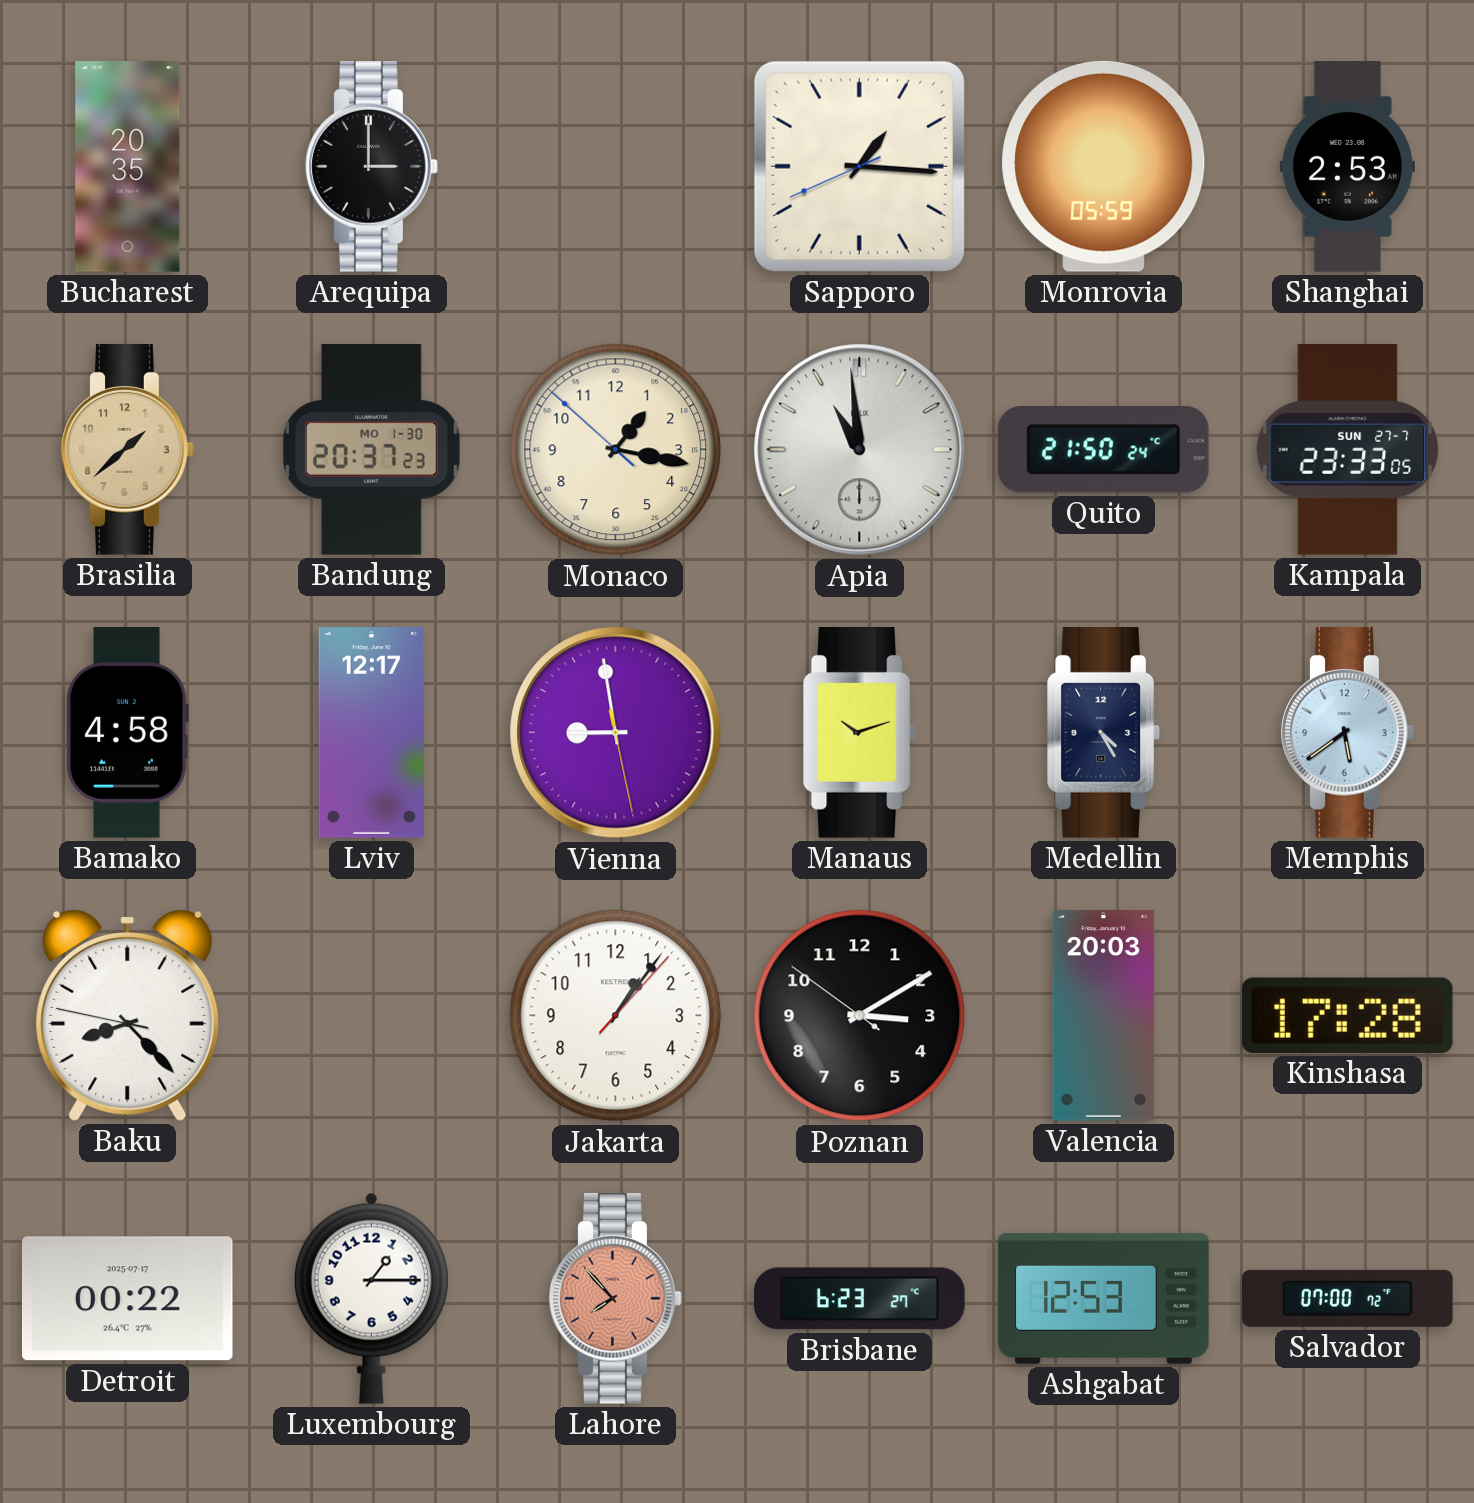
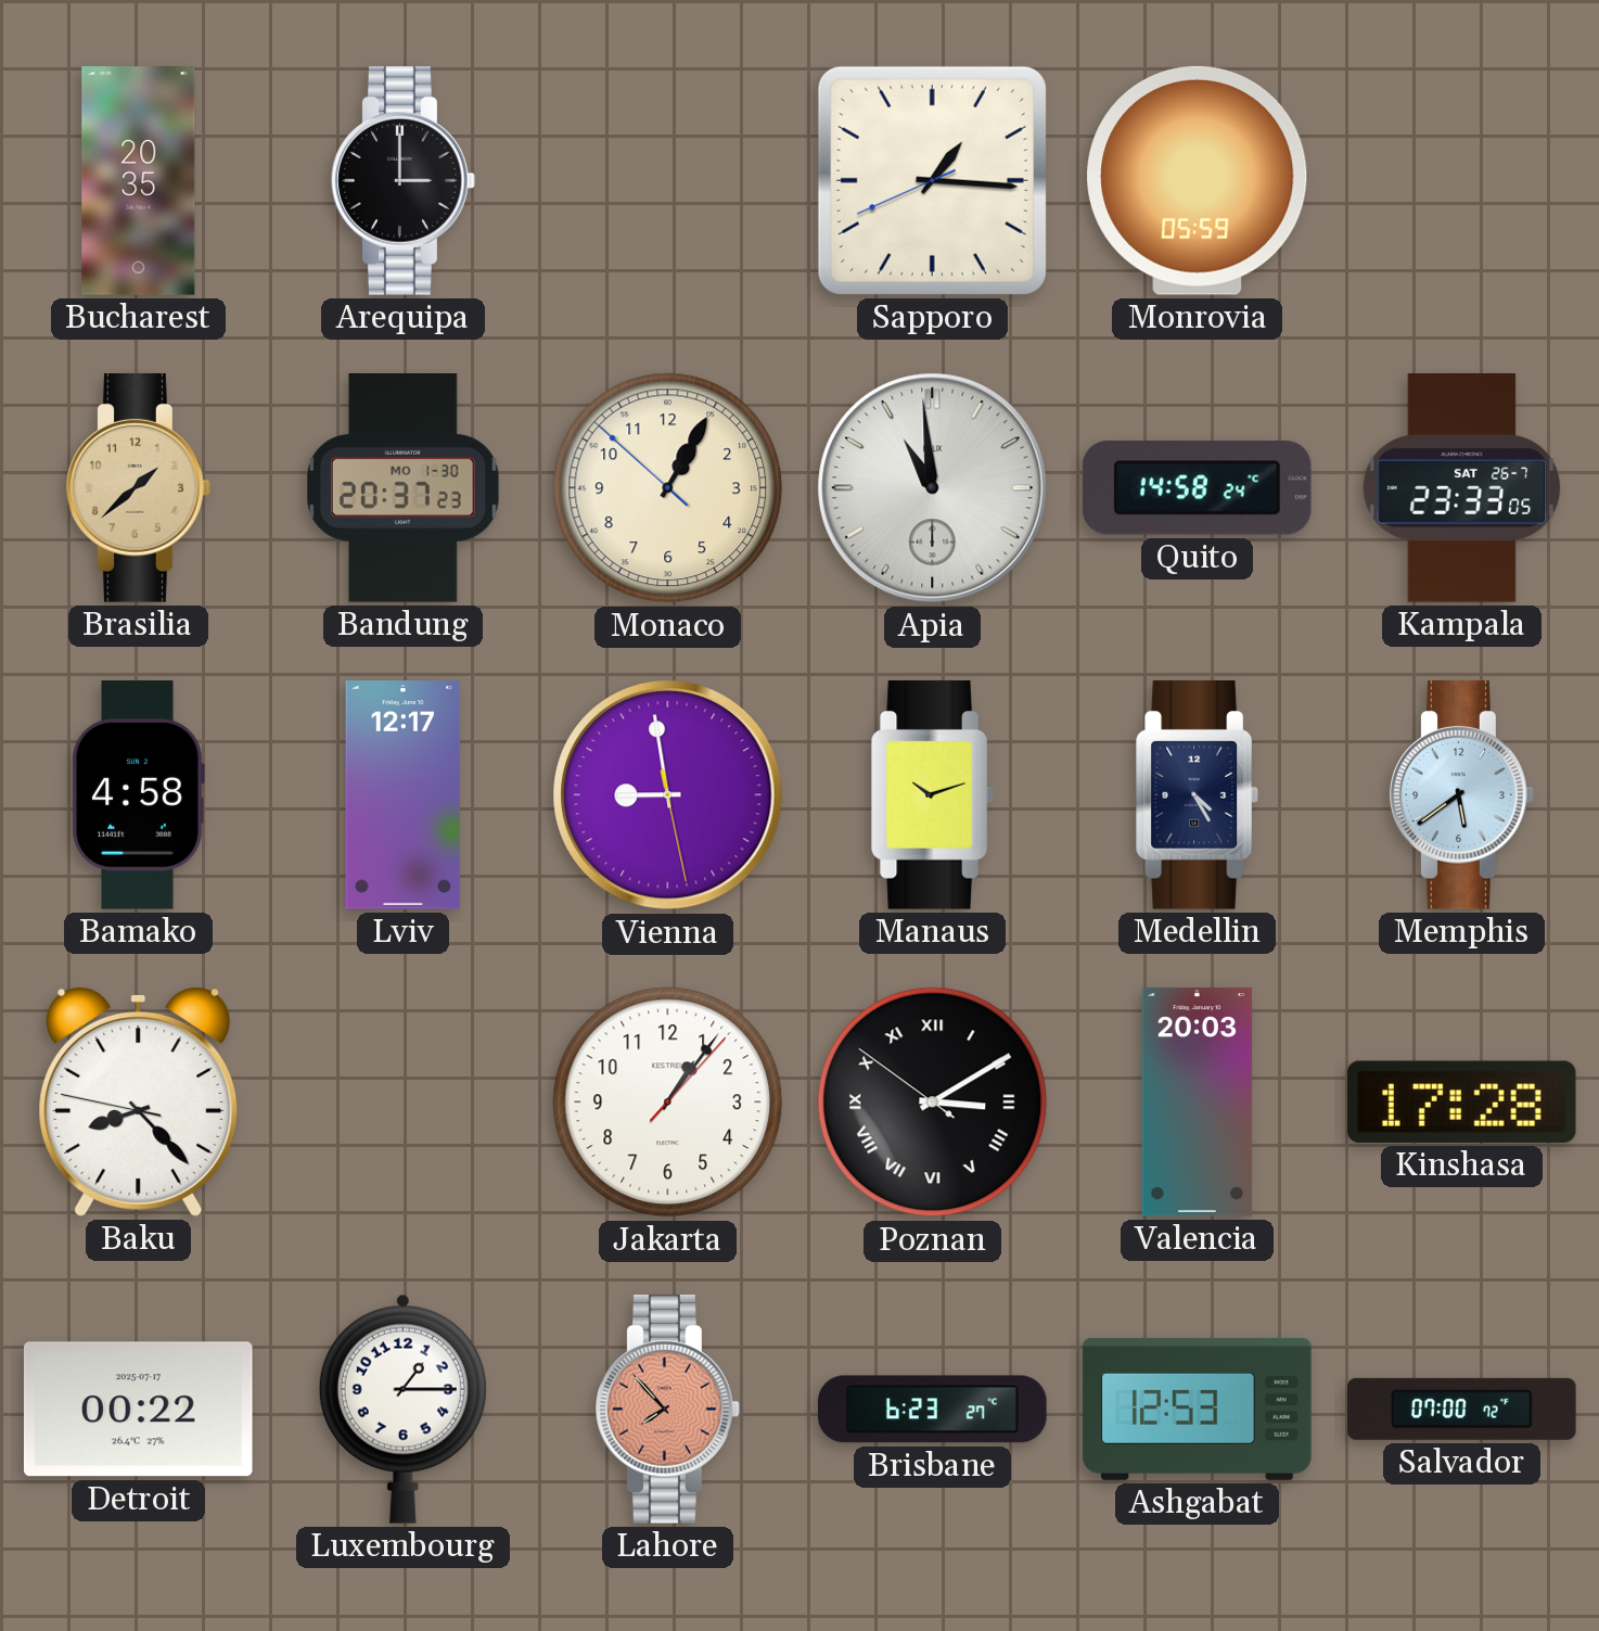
Shanghai: 2:53 -> none (1347, 167)
Monaco: 1:16 -> 1:04 (668, 488)
Quito: 21:50 -> 14:58 (1197, 488)
Kampala date: SUN 27-7 -> SAT 26-7 (1462, 488)
Poznan numerals: Arabic -> Roman (933, 1103)
